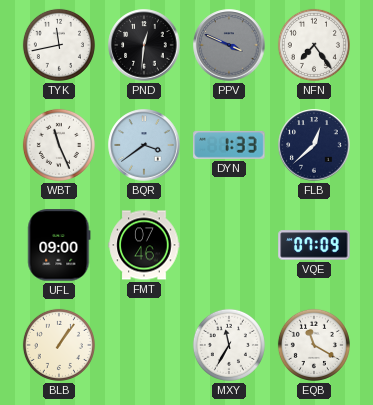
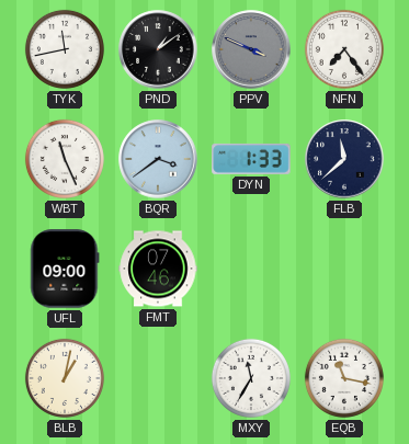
PND: 12:31 -> 1:09 (158, 49)
FLB: 12:38 -> 11:38 (344, 159)
VQE: 07:09 -> none (314, 245)
BLB: 1:06 -> 1:02 (65, 378)
EQB: 11:20 -> 11:17 (344, 378)
